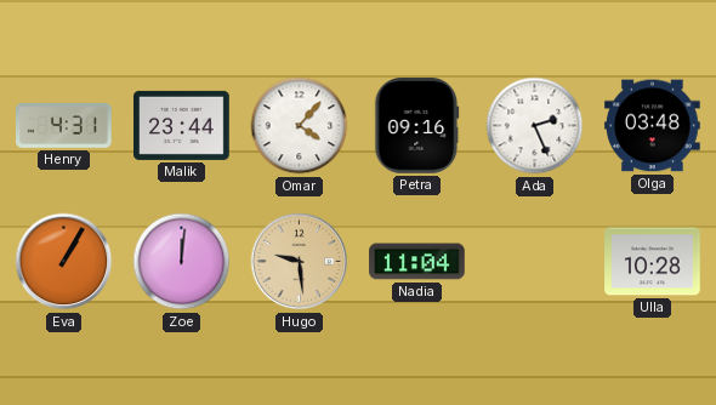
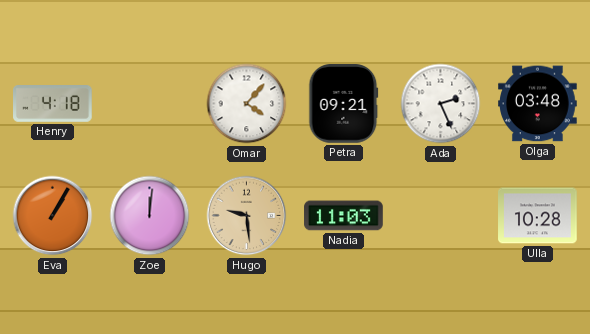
Henry: 4:31 -> 4:18 (53, 104)
Malik: 23:44 -> none (182, 125)
Petra: 09:16 -> 09:21 (344, 104)
Nadia: 11:04 -> 11:03 (344, 216)
